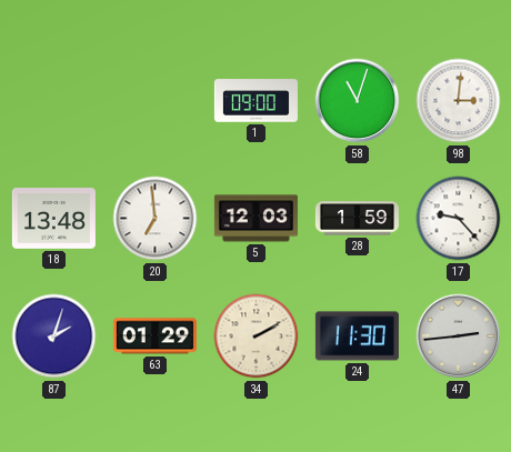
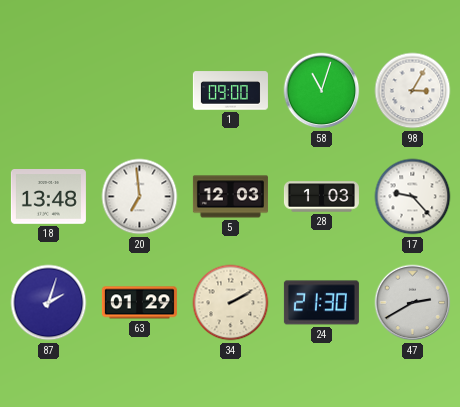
98: 3:01 -> 3:05 (413, 91)
28: 1:59 -> 1:03 (321, 197)
24: 11:30 -> 21:30 (321, 303)
47: 2:44 -> 2:40 (413, 303)
